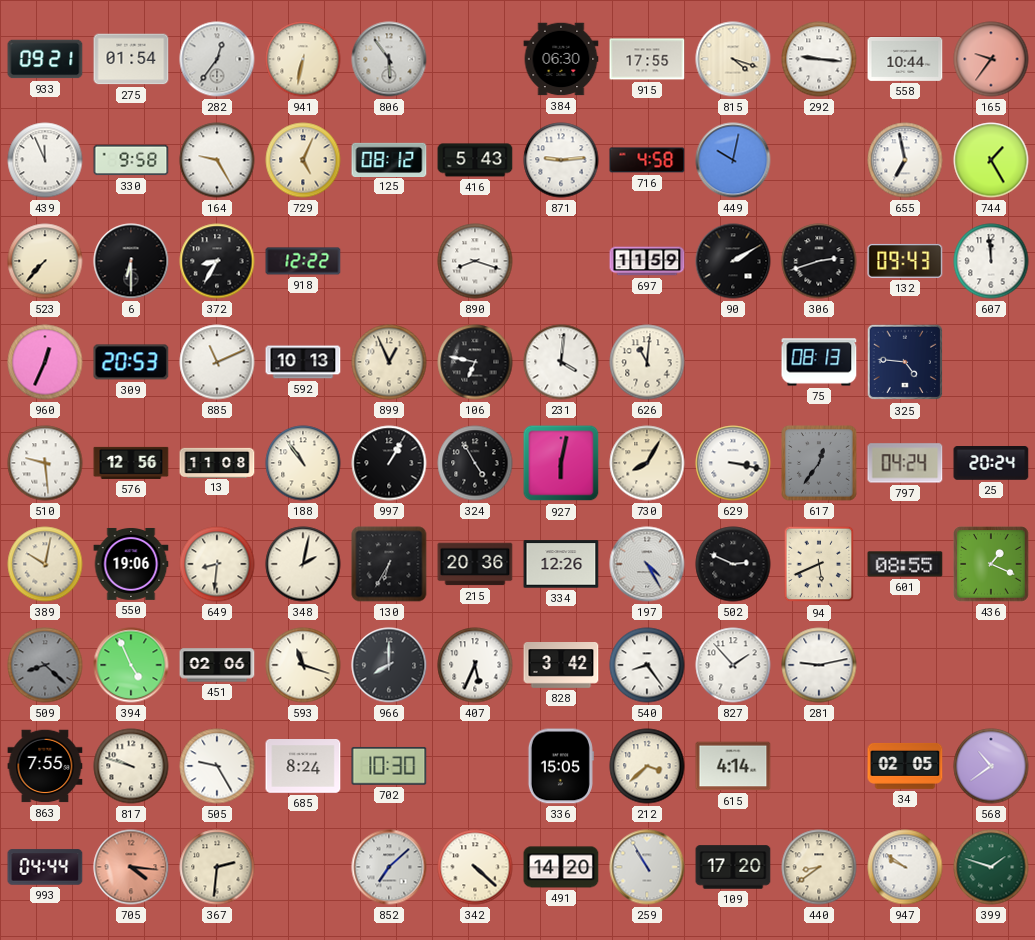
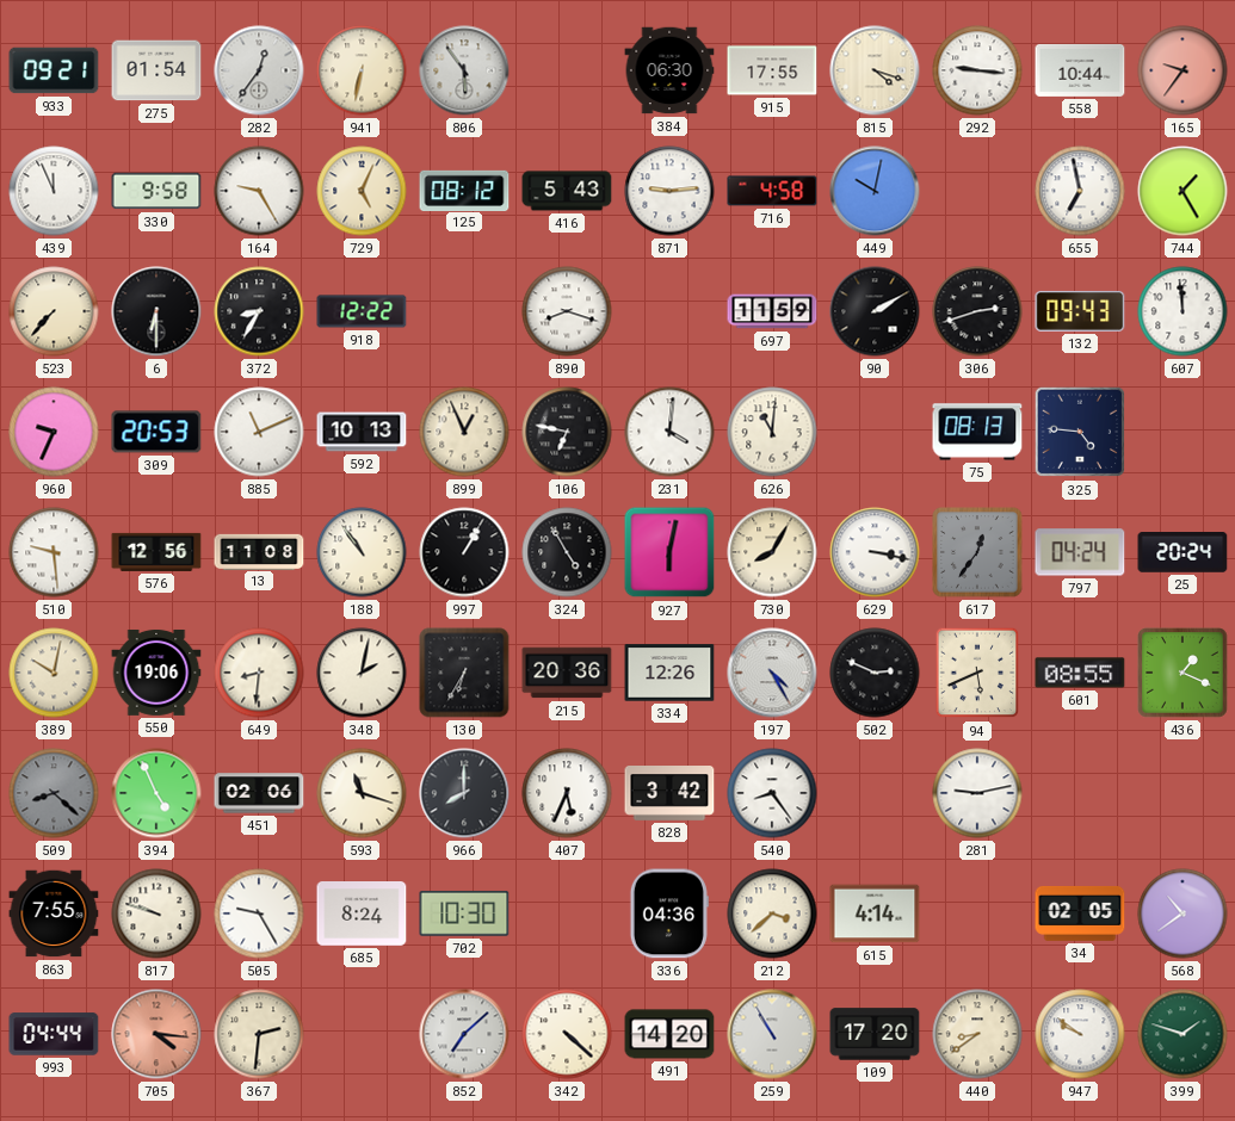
960: 12:34 -> 9:34 (54, 432)
827: 1:53 -> none (733, 665)
336: 15:05 -> 04:36 (669, 913)
